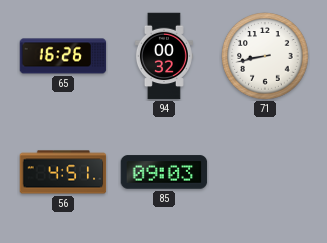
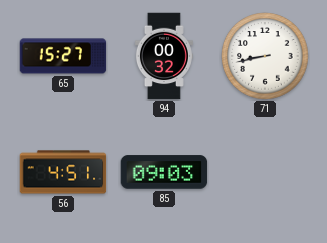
65: 16:26 -> 15:27 (63, 56)
